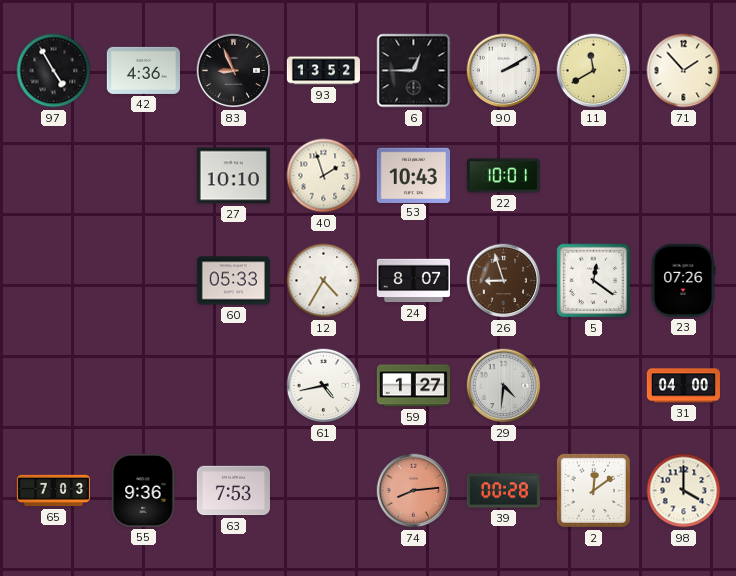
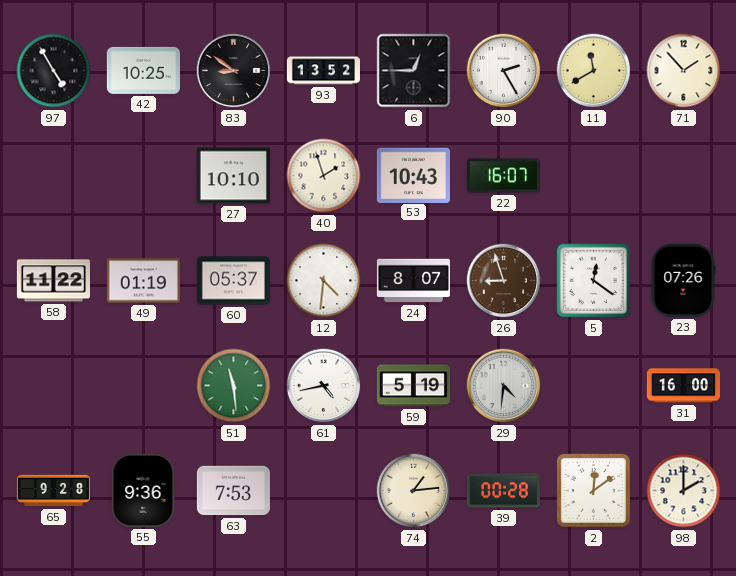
42: 4:36 -> 10:25 (143, 70)
83: 8:56 -> 8:51 (234, 71)
90: 2:10 -> 2:25 (504, 71)
22: 10:01 -> 16:07 (503, 176)
58: none -> 11:22 (53, 281)
49: none -> 01:19 (143, 281)
60: 05:33 -> 05:37 (233, 281)
12: 4:35 -> 4:31 (324, 281)
51: none -> 11:29 (234, 386)
59: 1:27 -> 5:19 (413, 386)
31: 04:00 -> 16:00 (683, 386)
65: 7:03 -> 9:28 (53, 491)
74: 8:14 -> 1:14 (414, 491)
74 dial: salmon -> cream (414, 491)
98: 4:00 -> 2:00 (684, 491)
